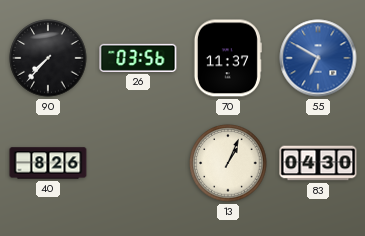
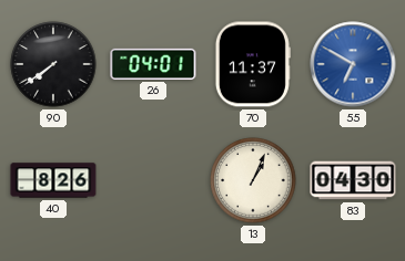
90: 7:37 -> 7:39 (53, 64)
26: 03:56 -> 04:01 (153, 64)
